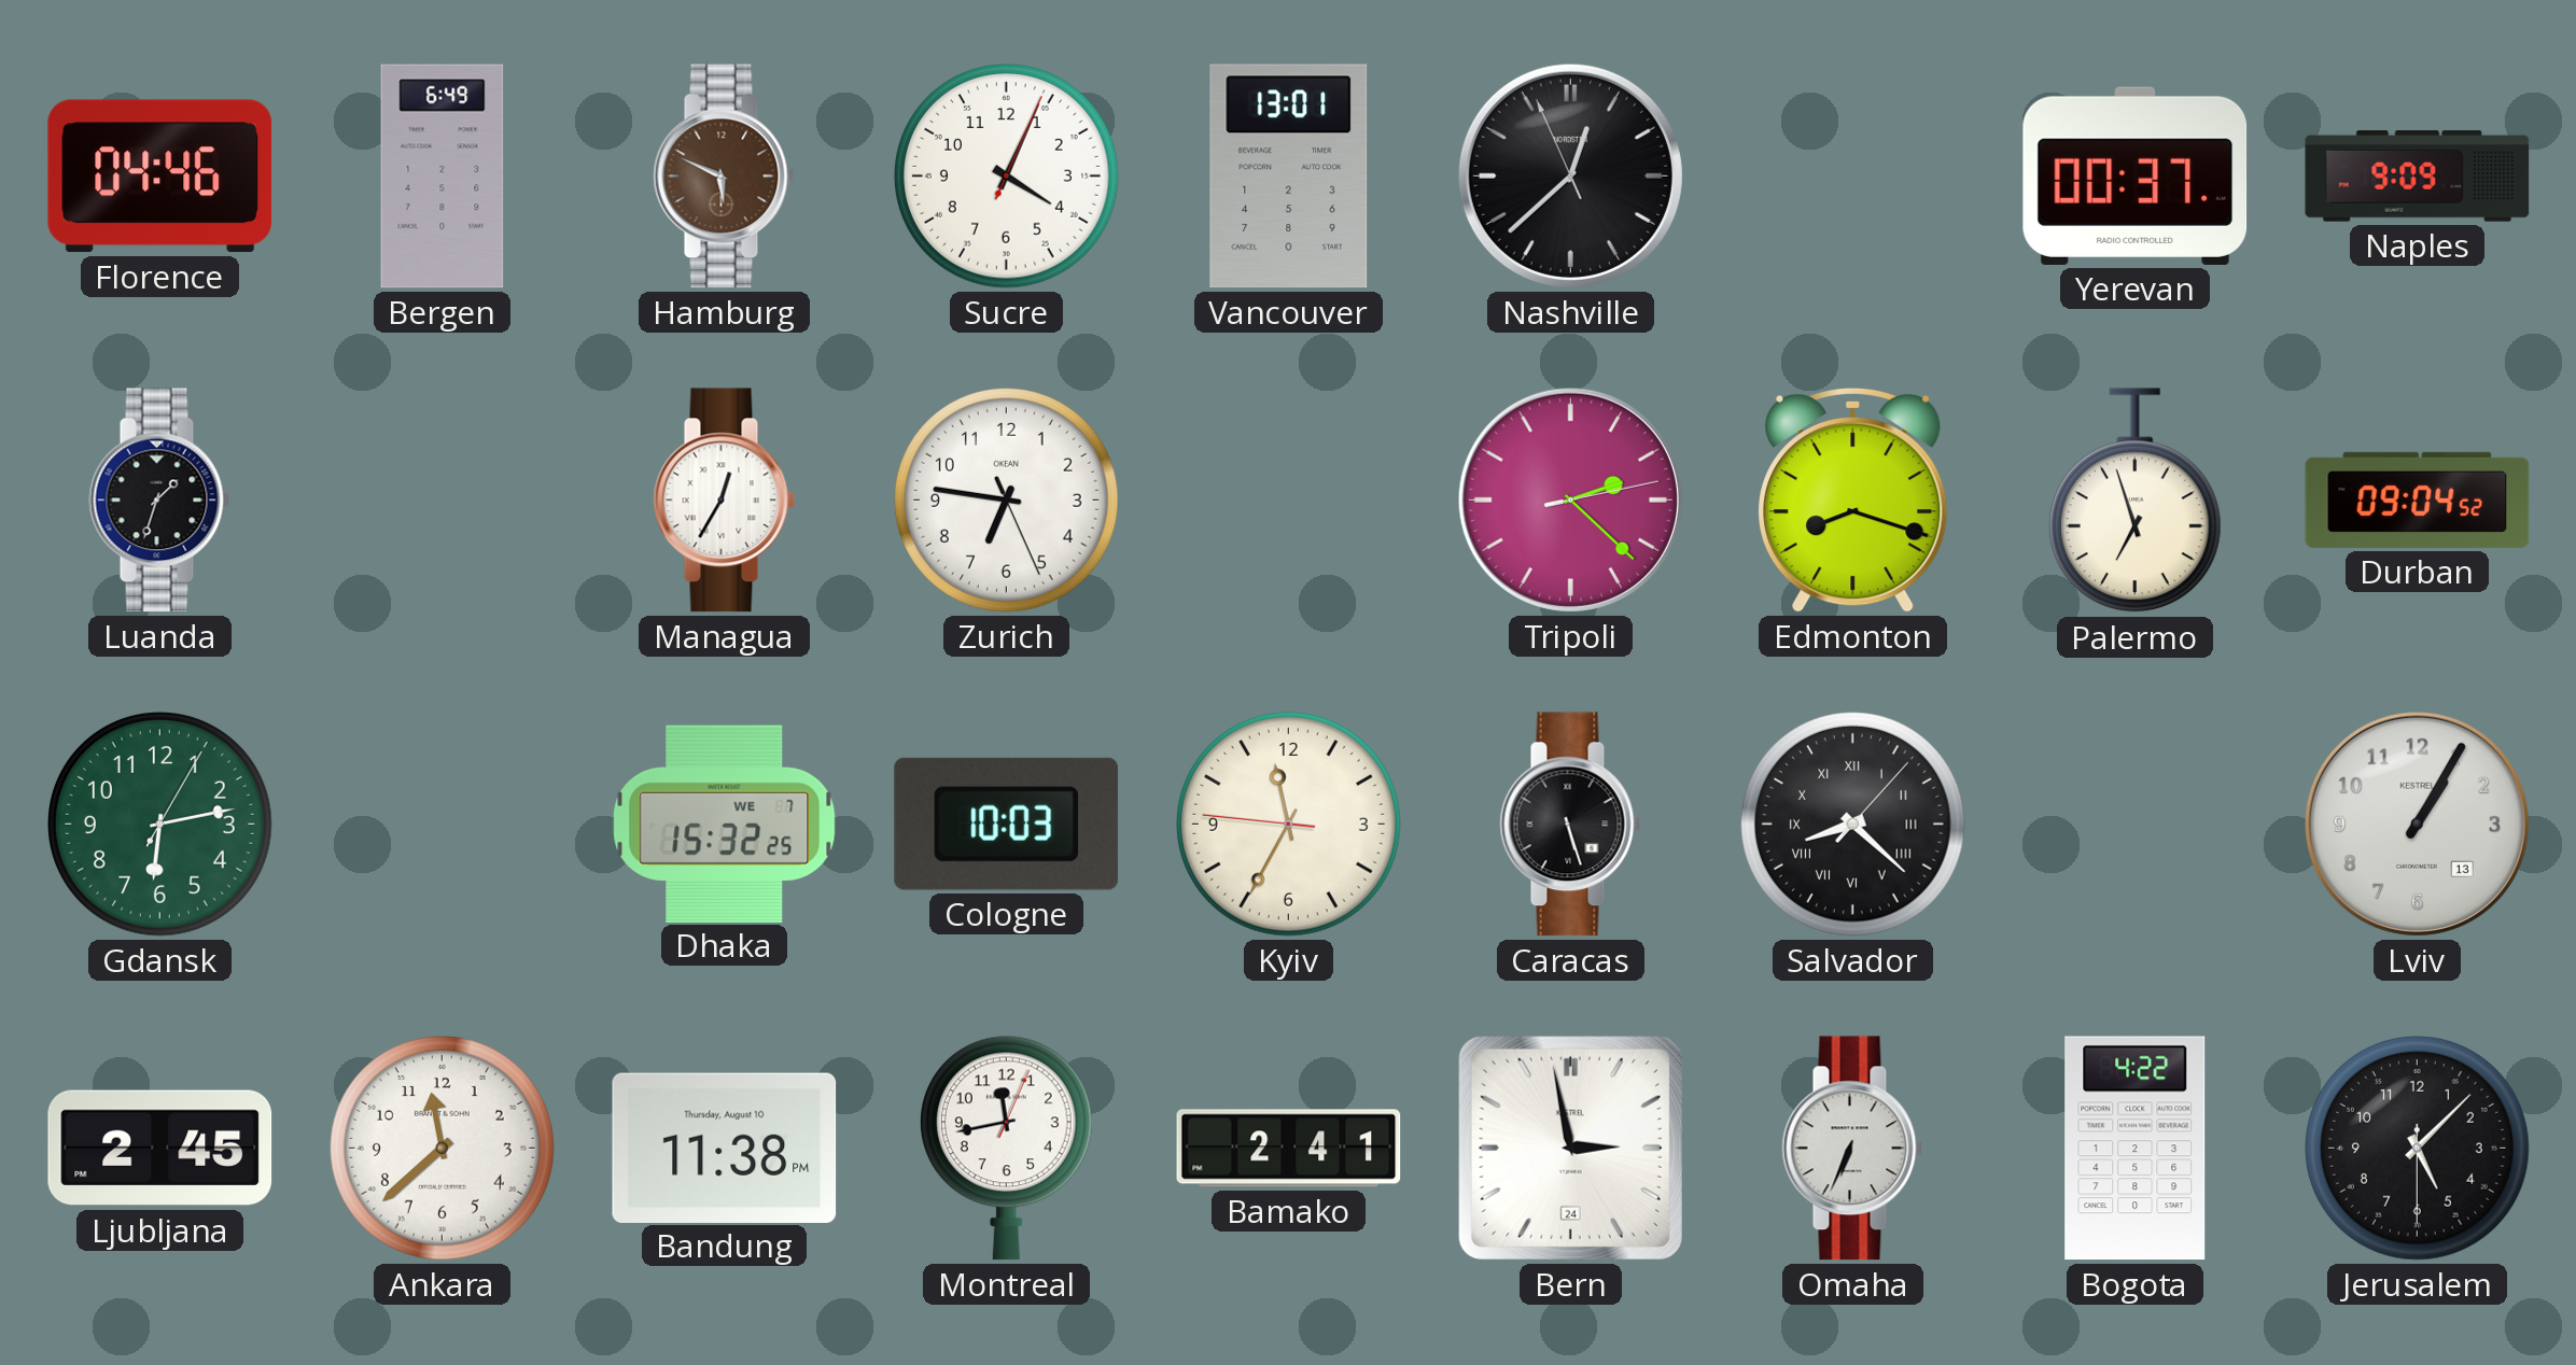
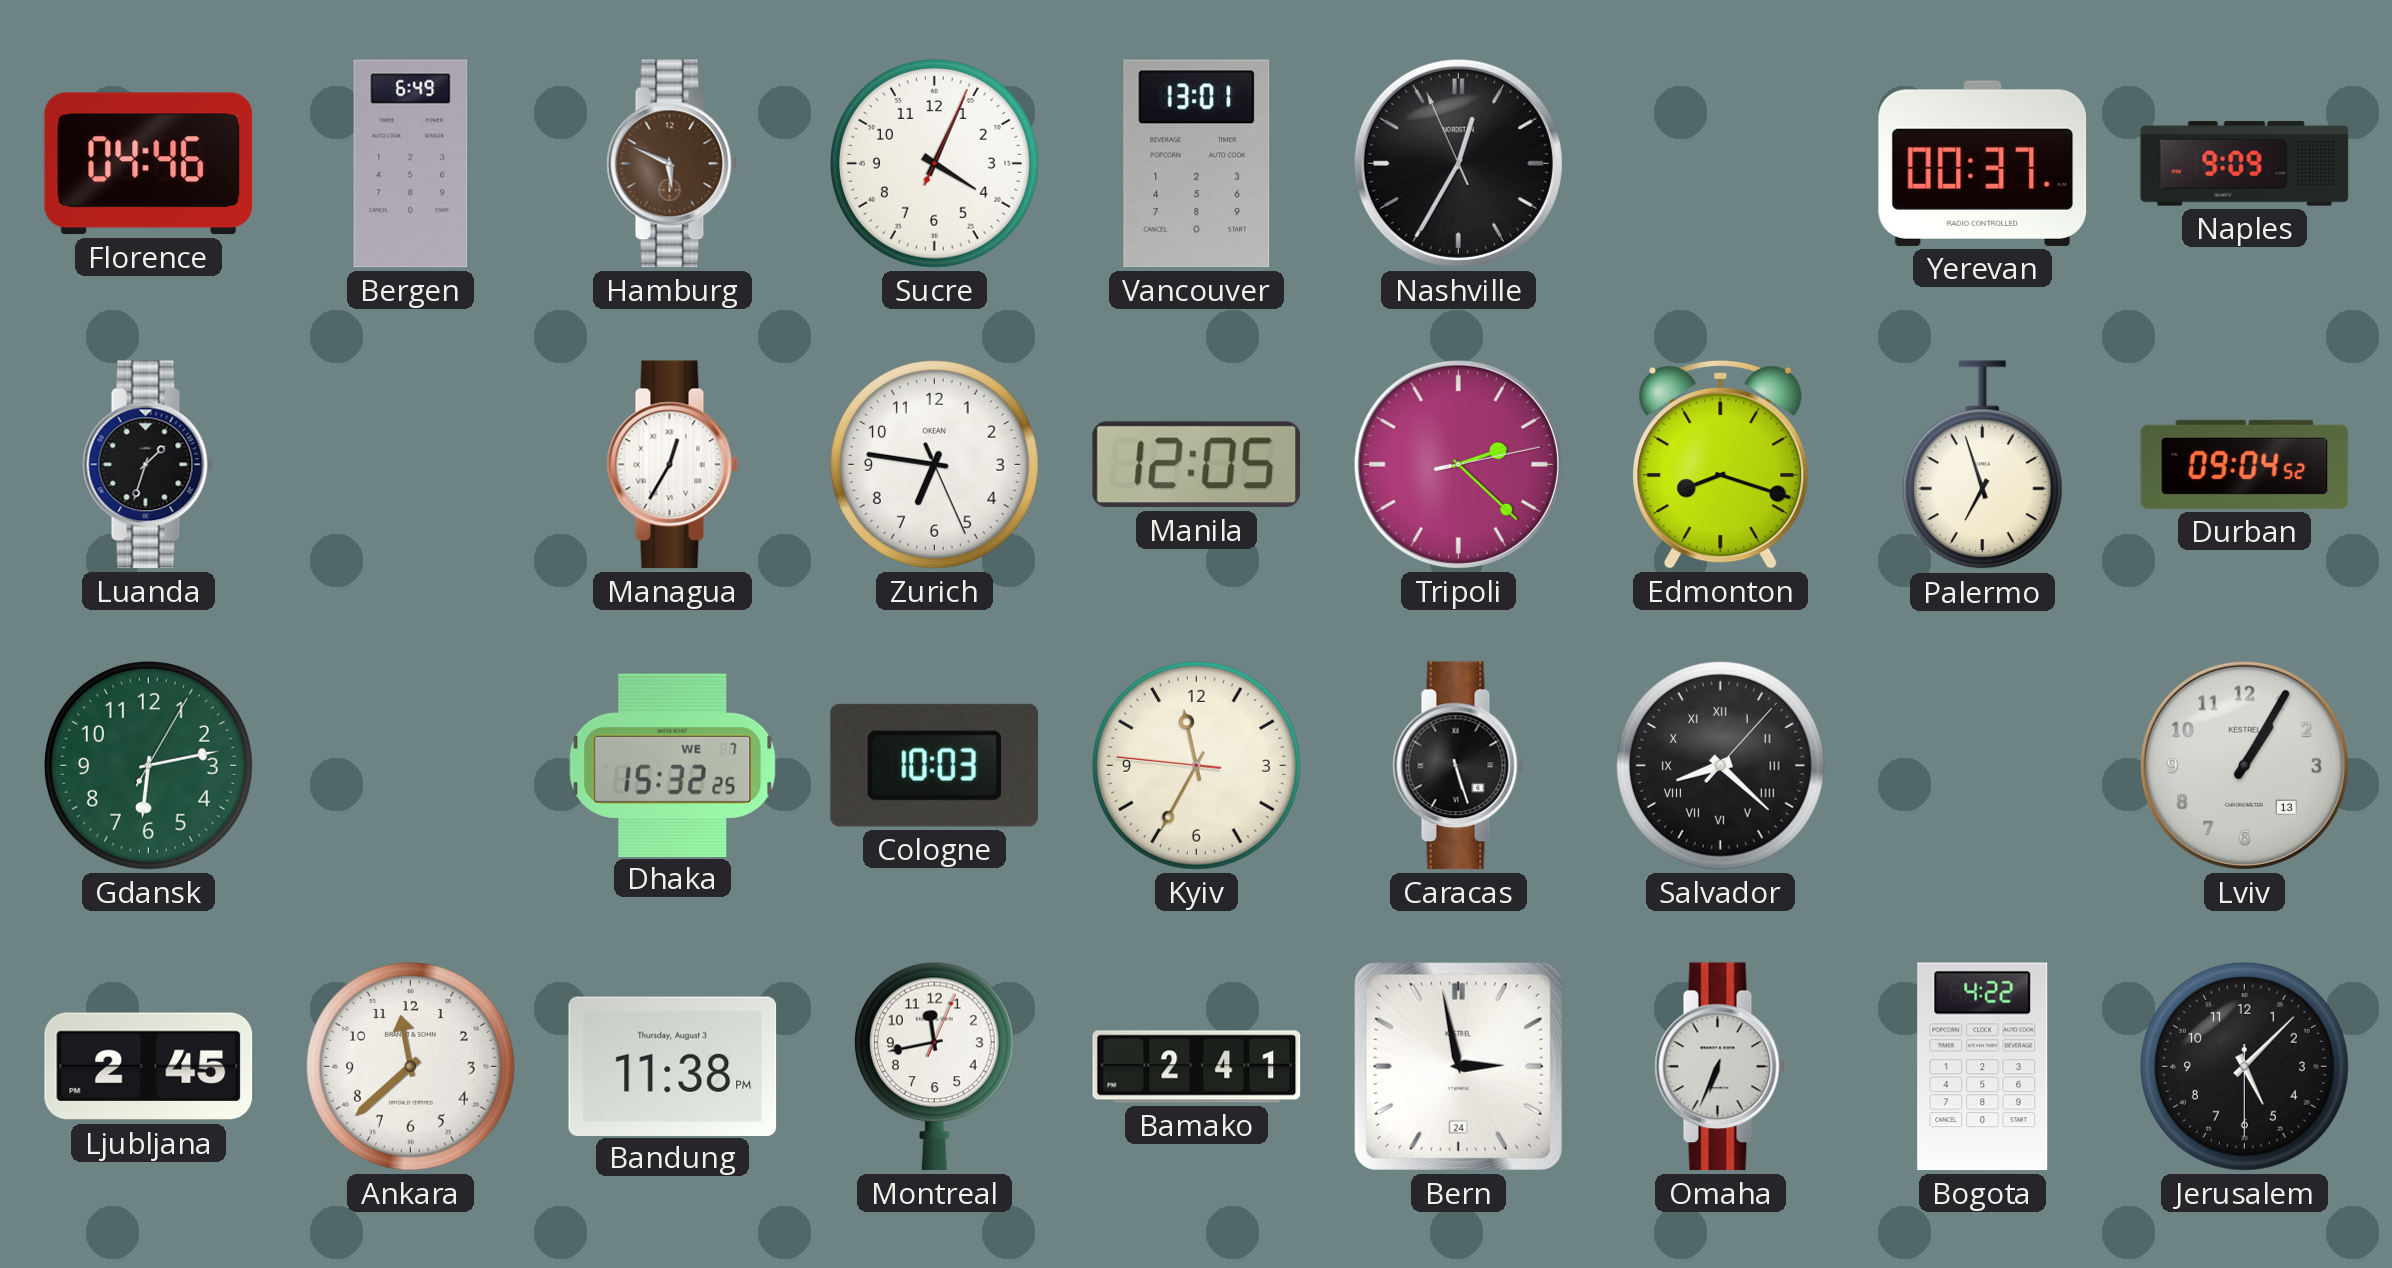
Nashville: 12:37 -> 12:34 (1458, 163)
Manila: none -> 12:05 (1197, 465)
Bandung date: Thursday, August 10 -> Thursday, August 3 (673, 1066)
